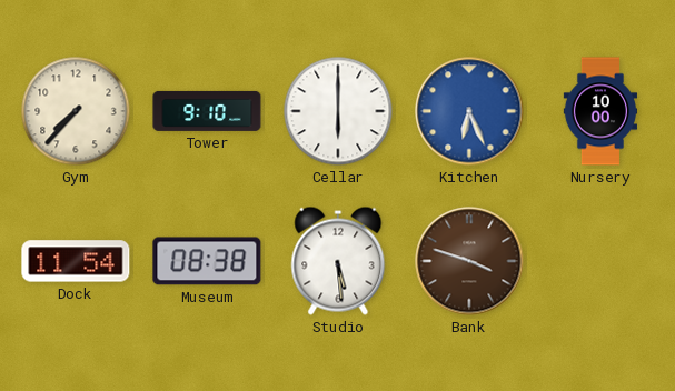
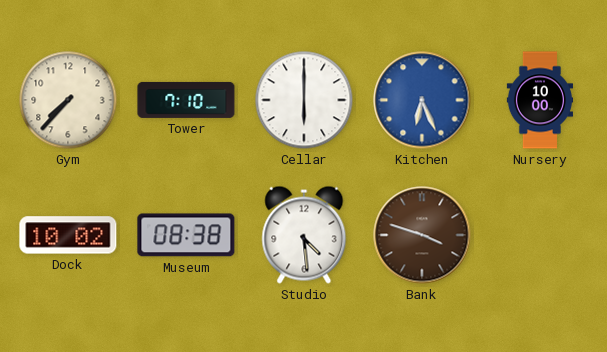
Tower: 9:10 -> 7:10 (186, 100)
Dock: 11:54 -> 10:02 (68, 235)
Studio: 5:29 -> 4:29 (304, 235)
